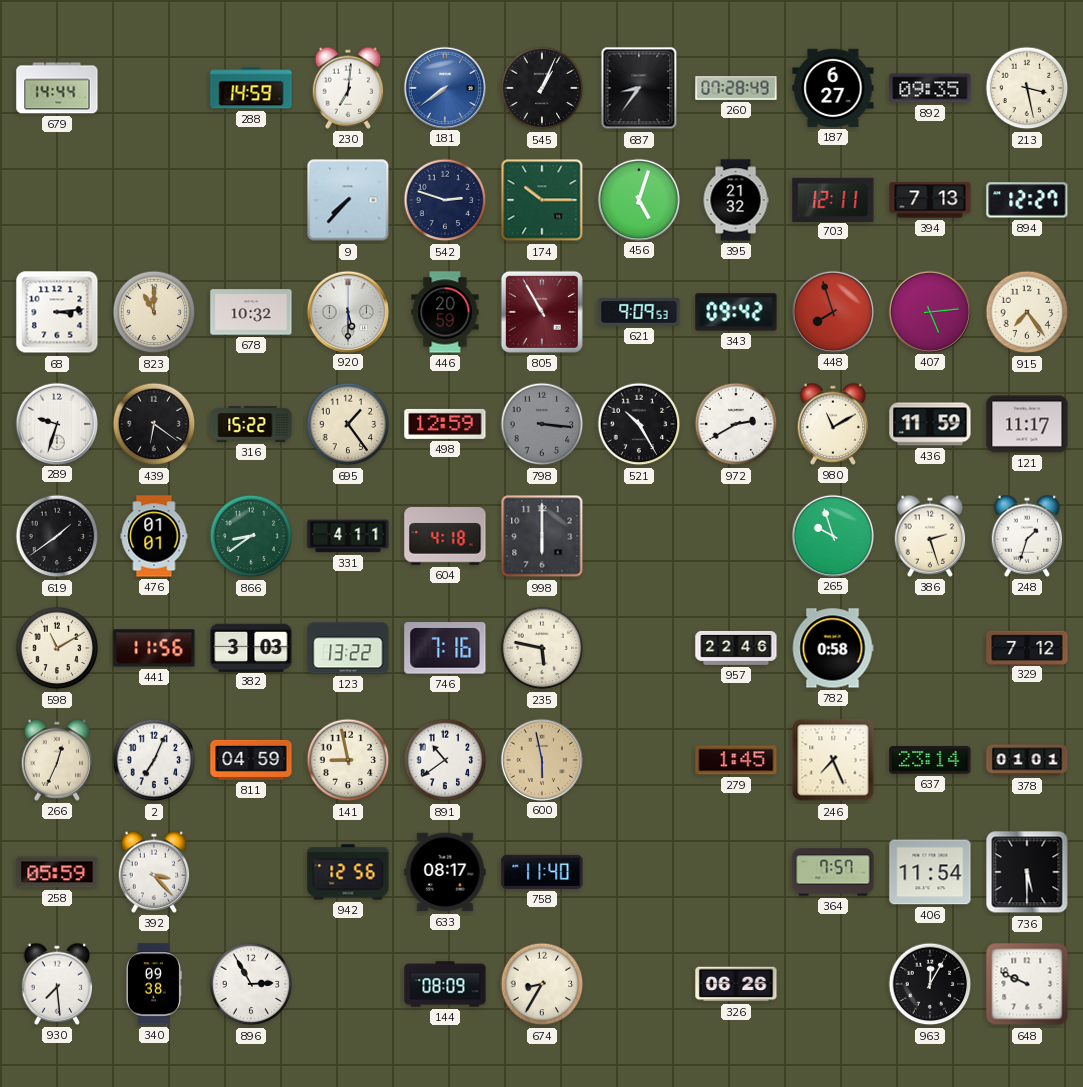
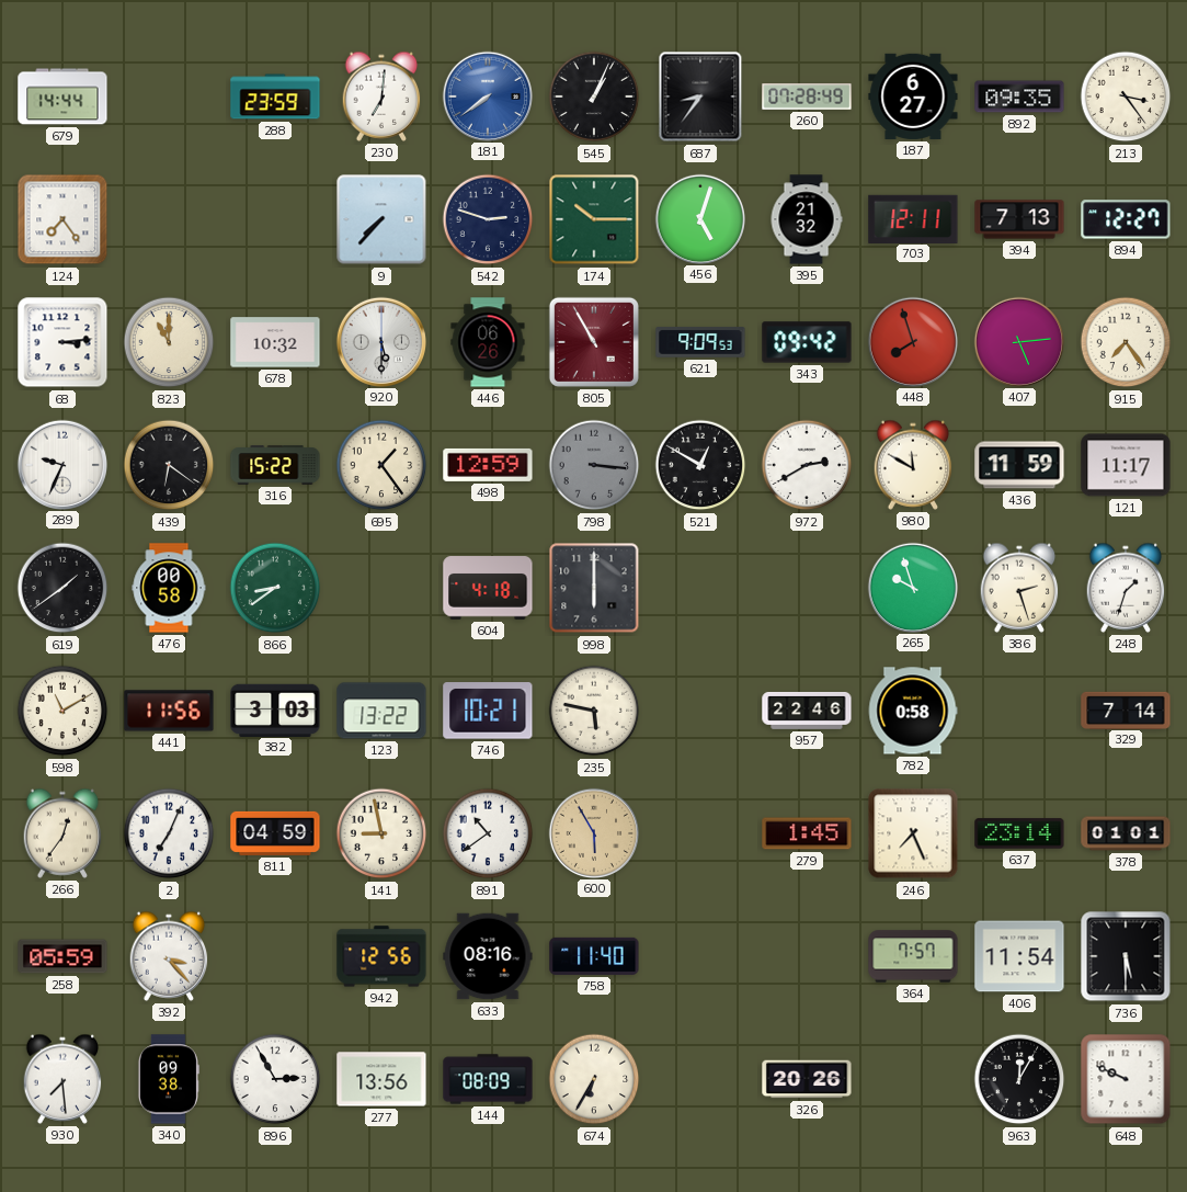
288: 14:59 -> 23:59 (275, 97)
213: 3:28 -> 3:24 (1126, 97)
124: none -> 7:24 (62, 219)
446: 20:59 -> 06:26 (488, 342)
289: 9:33 -> 9:34 (61, 464)
521: 10:25 -> 12:50 (700, 465)
980: 11:10 -> 11:50 (913, 465)
476: 01:01 -> 00:58 (169, 588)
331: 4:11 -> none (348, 536)
746: 7:16 -> 10:21 (488, 711)
329: 7:12 -> 7:14 (1126, 709)
266: 12:34 -> 12:36 (62, 833)
600: 5:58 -> 5:55 (593, 832)
633: 08:17 -> 08:16 (488, 956)
277: none -> 13:56 (381, 1079)
674: 8:35 -> 6:35 (594, 1079)
326: 06:26 -> 20:26 (807, 1079)
